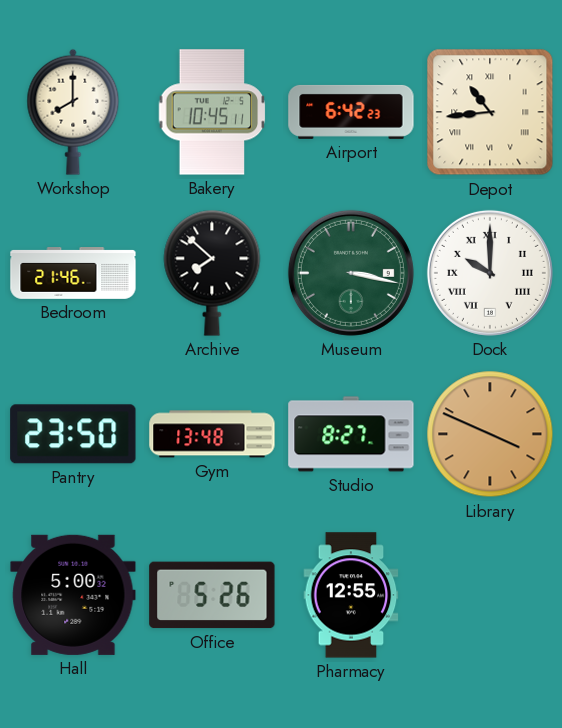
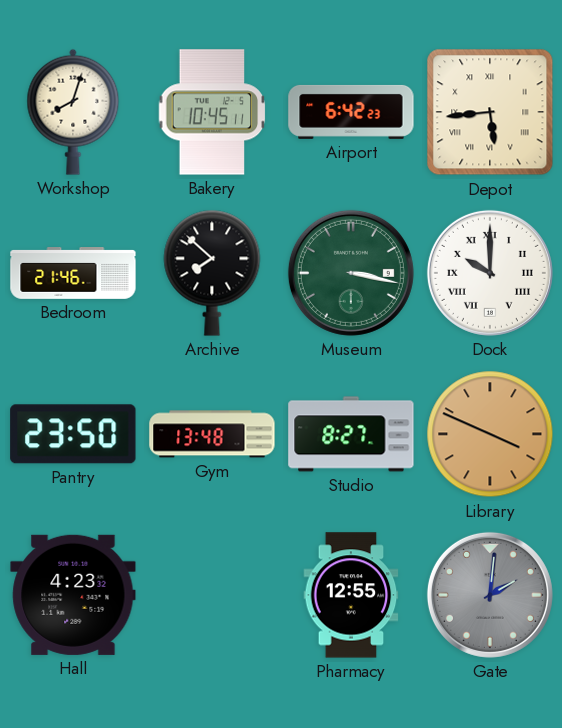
Workshop: 8:00 -> 8:03 (73, 112)
Depot: 10:44 -> 5:44 (490, 112)
Hall: 5:00 -> 4:23 (73, 595)
Office: 5:26 -> none (212, 595)
Gate: none -> 2:01 (490, 595)
